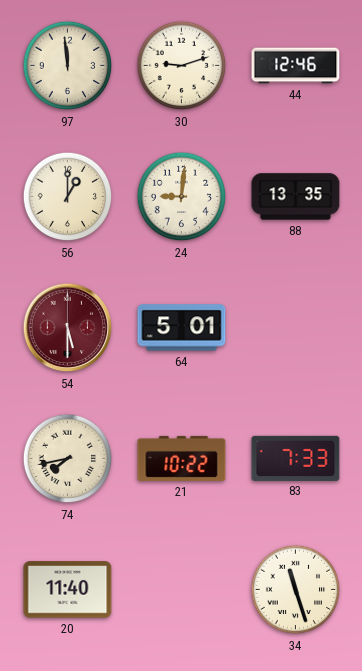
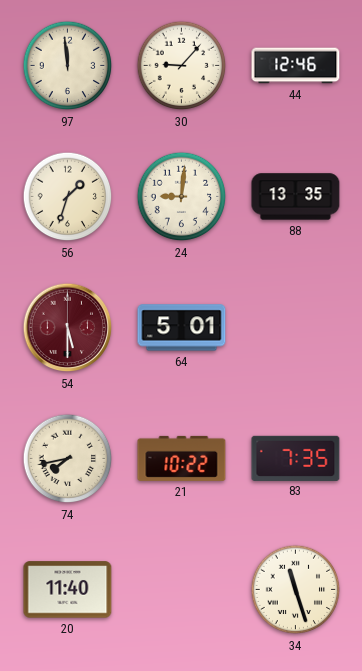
30: 9:12 -> 9:07 (182, 66)
56: 1:00 -> 1:33 (68, 197)
83: 7:33 -> 7:35 (296, 458)
